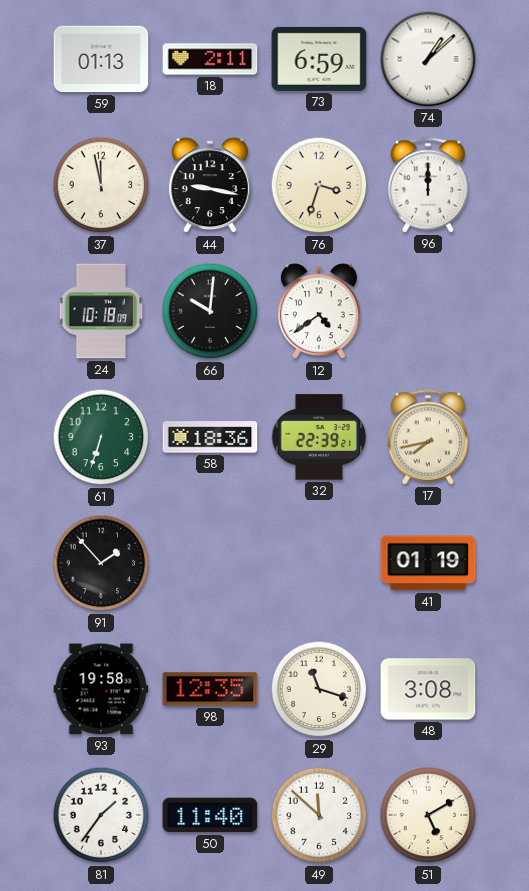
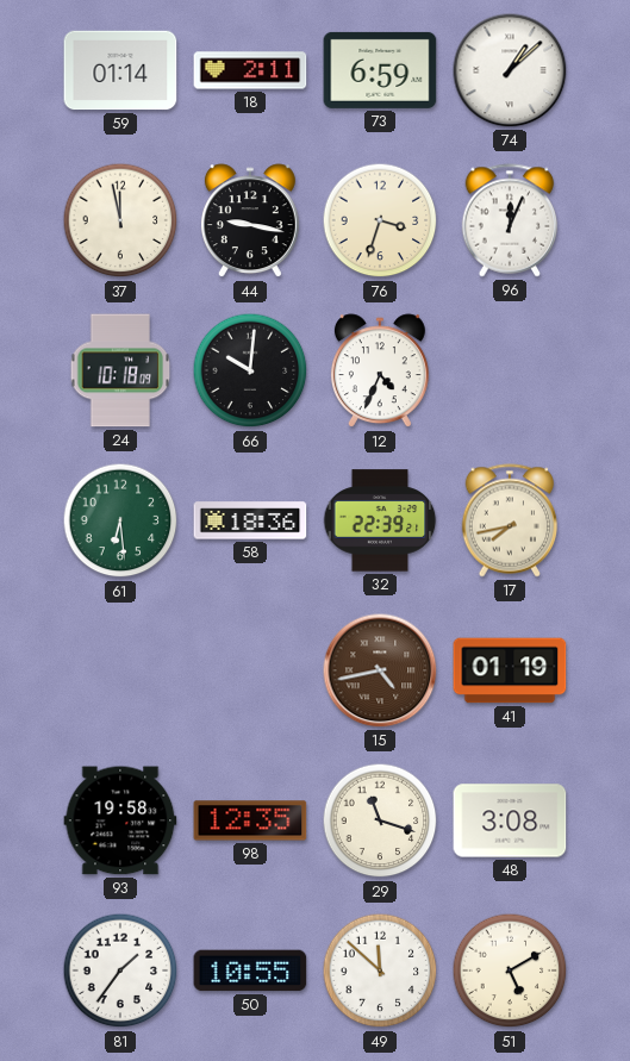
59: 01:13 -> 01:14 (120, 70)
96: 12:00 -> 12:04 (510, 220)
12: 4:39 -> 4:34 (380, 372)
61: 6:33 -> 6:29 (120, 520)
91: 1:53 -> none (101, 563)
15: none -> 4:43 (380, 670)
50: 11:40 -> 10:55 (250, 970)
